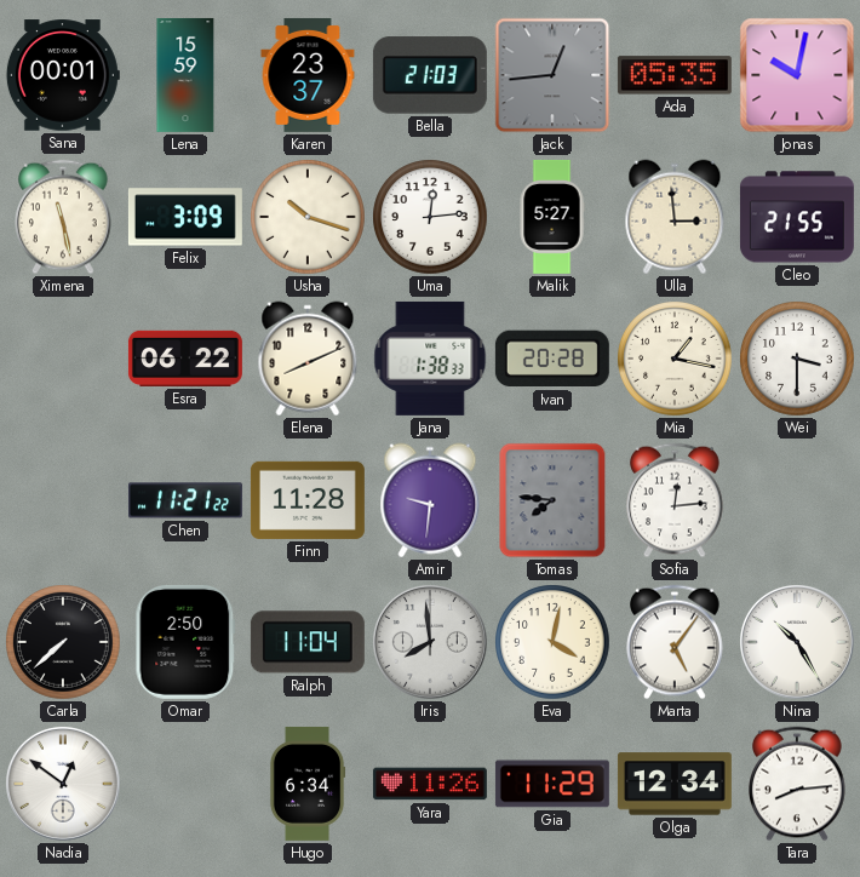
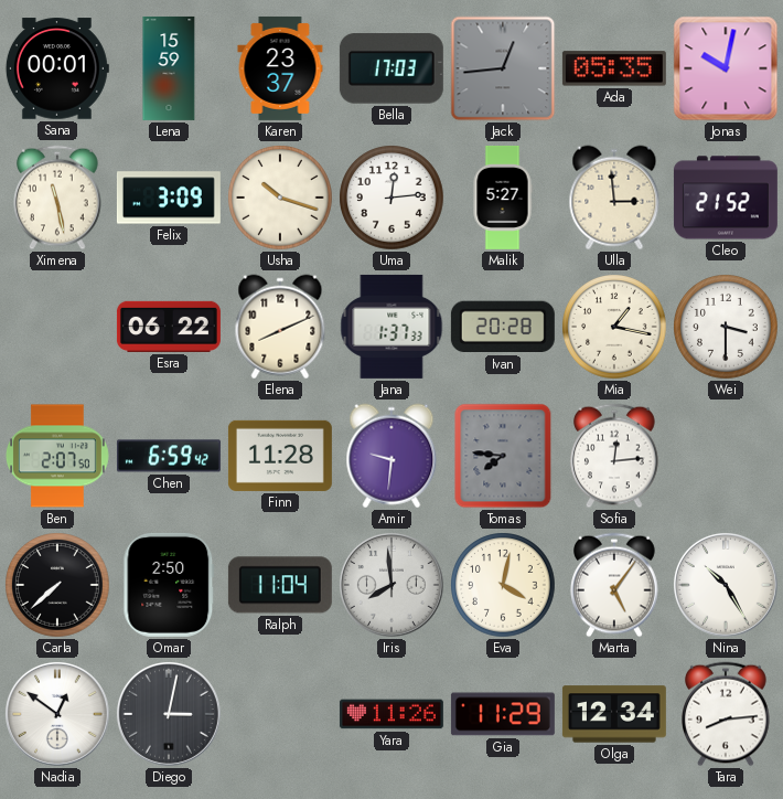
Bella: 21:03 -> 17:03 (392, 68)
Cleo: 21:55 -> 21:52 (726, 198)
Jana: 1:38 -> 1:37 (392, 327)
Ben: none -> 2:07 (57, 456)
Chen: 11:21 -> 6:59 (169, 456)
Diego: none -> 3:02 (169, 714)
Hugo: 6:34 -> none (308, 784)
